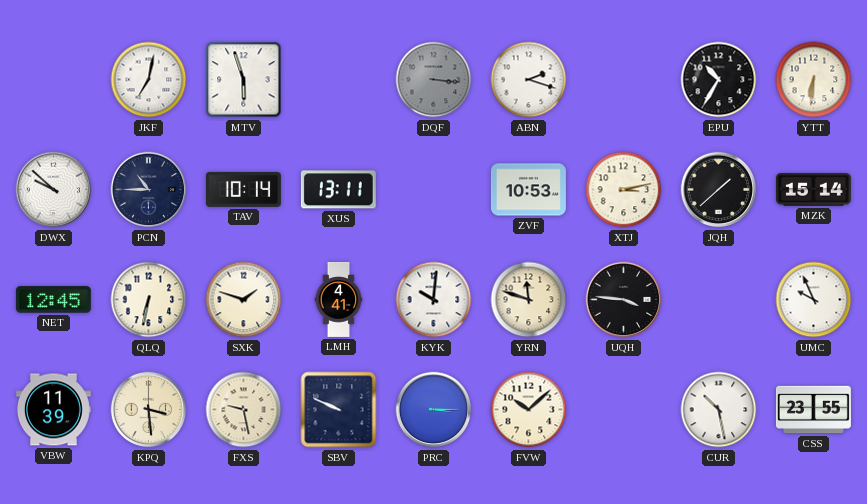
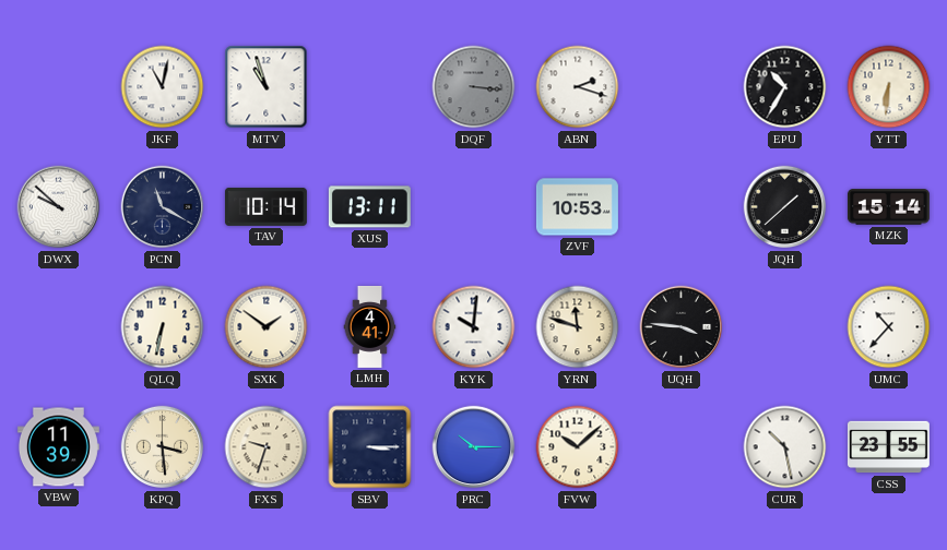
JKF: 7:02 -> 11:02 (163, 87)
MTV: 5:57 -> 10:57 (267, 87)
PCN: 10:45 -> 11:20 (163, 207)
XTJ: 3:13 -> none (624, 190)
NET: 12:45 -> none (53, 300)
SXK: 1:48 -> 1:51 (267, 327)
UMC: 9:56 -> 10:37 (889, 327)
FXS: 9:28 -> 9:33 (267, 447)
SBV: 9:49 -> 3:15 (370, 447)
PRC: 3:15 -> 10:15 (474, 447)
